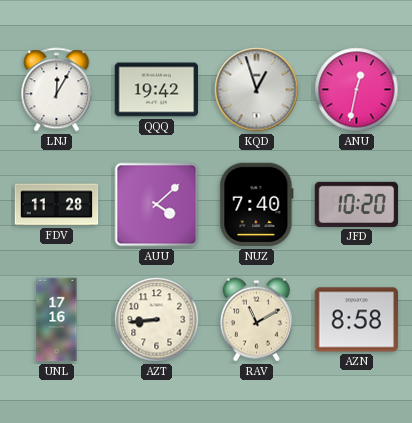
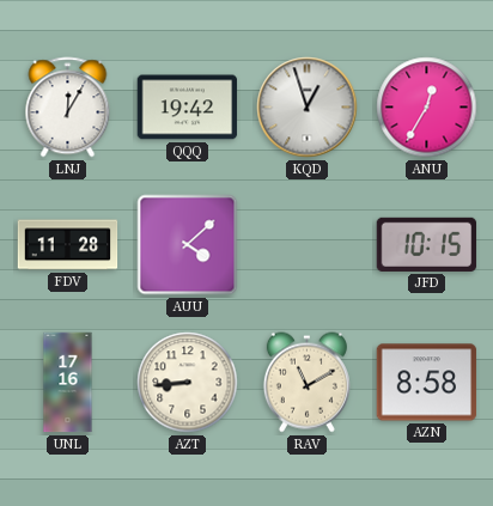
ANU: 12:32 -> 12:35 (427, 108)
NUZ: 7:40 -> none (257, 205)
JFD: 10:20 -> 10:15 (427, 244)
